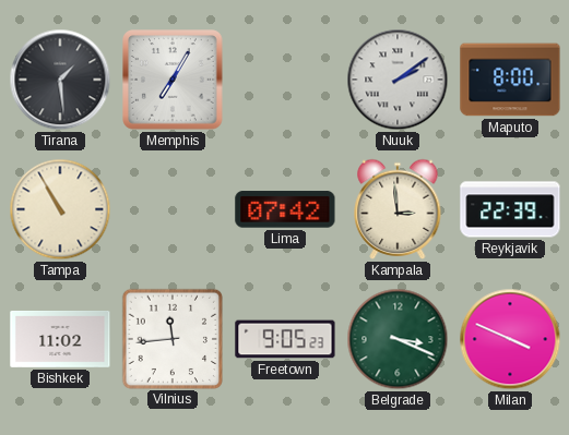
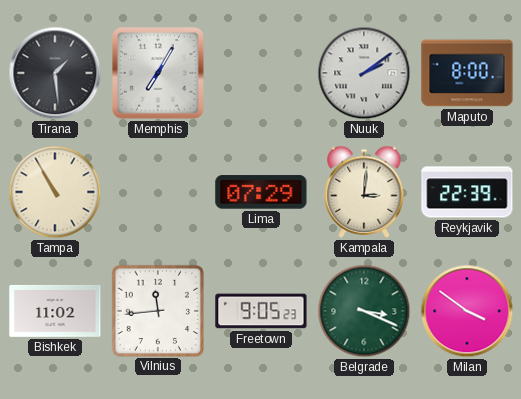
Lima: 07:42 -> 07:29 (261, 192)
Kampala: 2:59 -> 3:01 (364, 192)
Milan: 3:49 -> 3:51 (467, 311)
